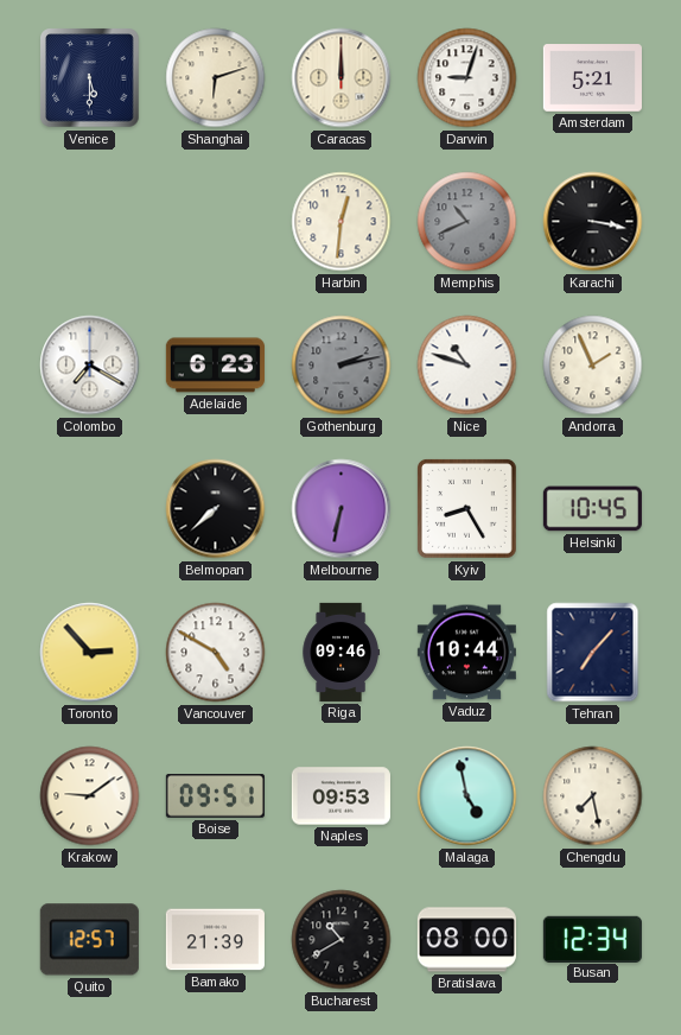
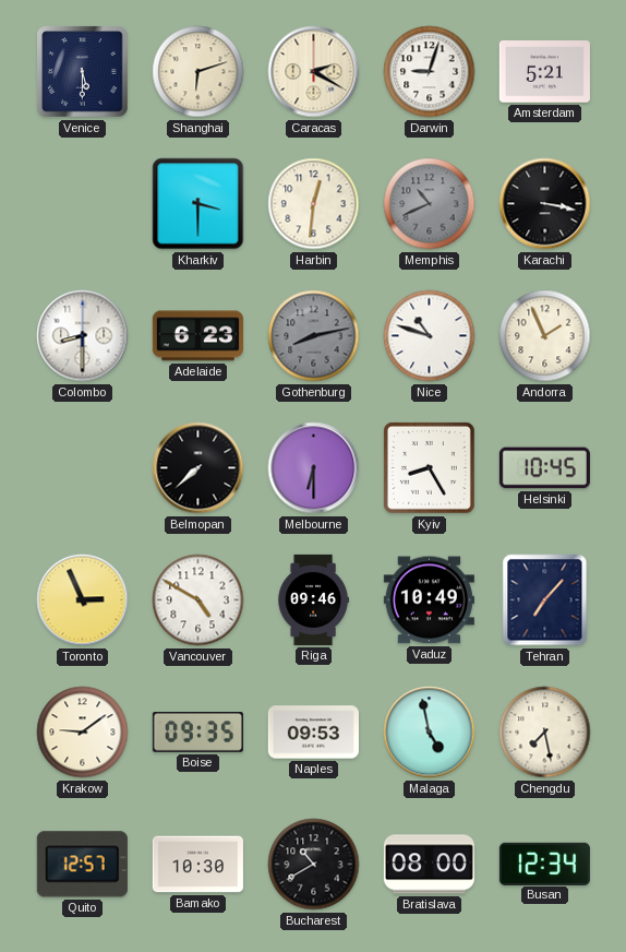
Caracas: 12:00 -> 2:20 (314, 72)
Kharkiv: none -> 3:30 (198, 204)
Colombo: 7:20 -> 8:30 (83, 336)
Gothenburg: 2:13 -> 8:13 (314, 336)
Melbourne: 6:32 -> 6:30 (314, 468)
Toronto: 2:53 -> 2:56 (83, 600)
Vaduz: 10:44 -> 10:49 (429, 600)
Boise: 09:51 -> 09:35 (197, 733)
Bamako: 21:39 -> 10:30 (197, 865)
